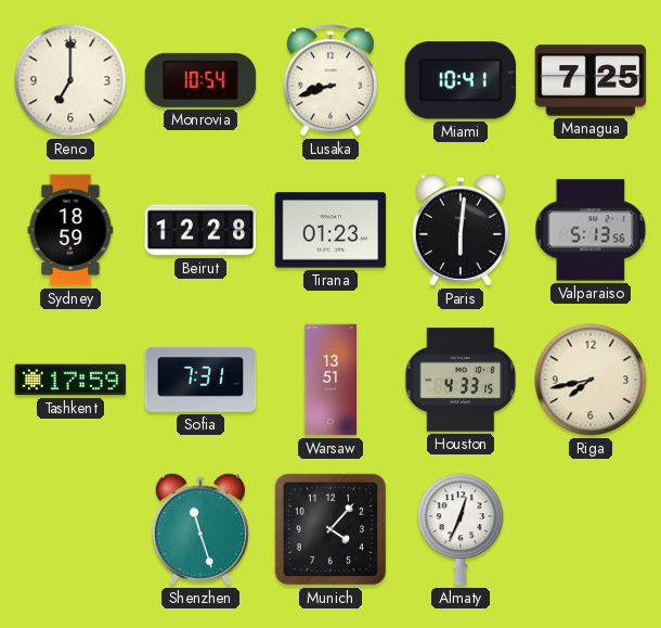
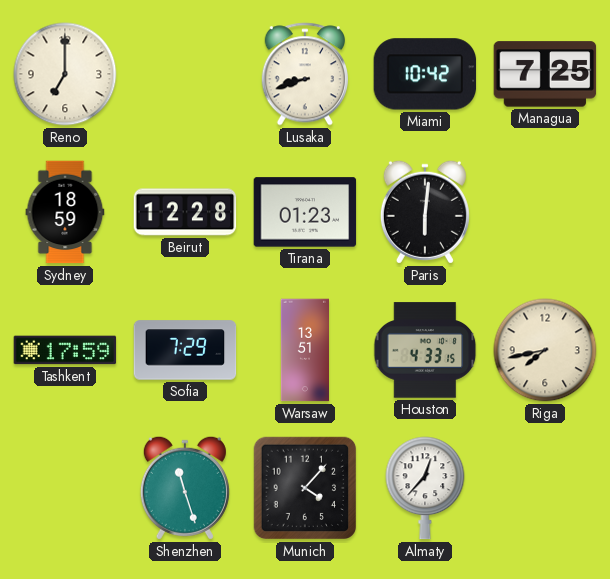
Monrovia: 10:54 -> none (200, 80)
Miami: 10:41 -> 10:42 (425, 74)
Valparaiso: 5:13 -> none (591, 230)
Sofia: 7:31 -> 7:29 (185, 350)
Almaty: 12:34 -> 12:37 (425, 488)
